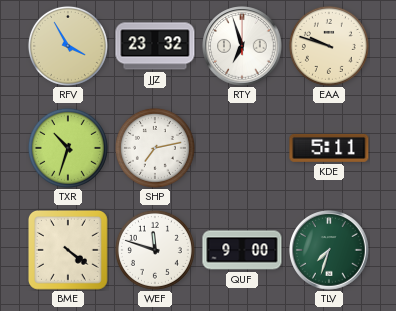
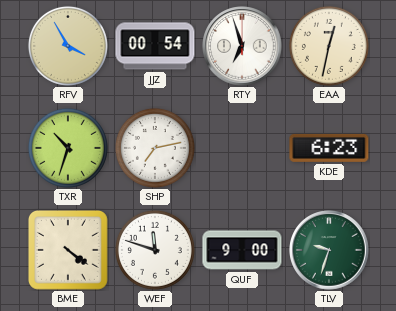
JJZ: 23:32 -> 00:54 (155, 46)
EAA: 9:48 -> 12:32 (329, 46)
KDE: 5:11 -> 6:23 (329, 148)
TLV: 7:33 -> 9:33 (329, 250)
